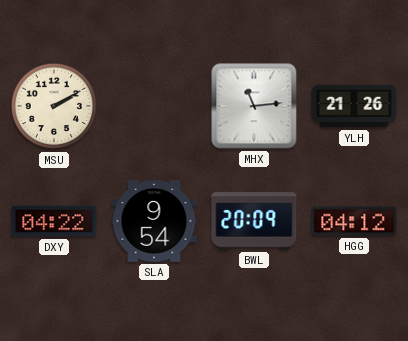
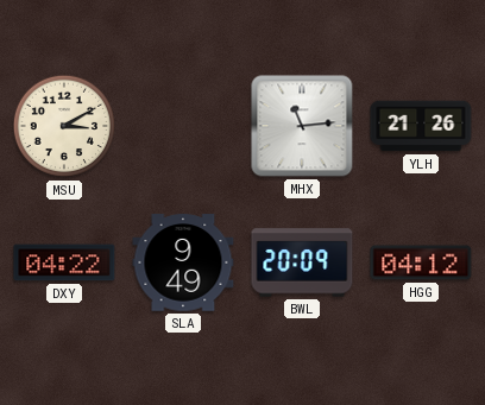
MSU: 2:10 -> 3:10 (64, 126)
SLA: 9:54 -> 9:49 (183, 262)
